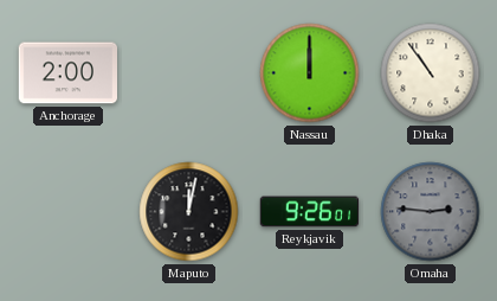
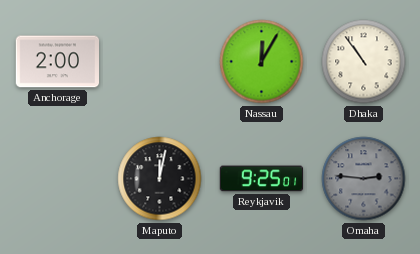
Nassau: 12:00 -> 12:05 (262, 62)
Reykjavik: 9:26 -> 9:25 (262, 179)
